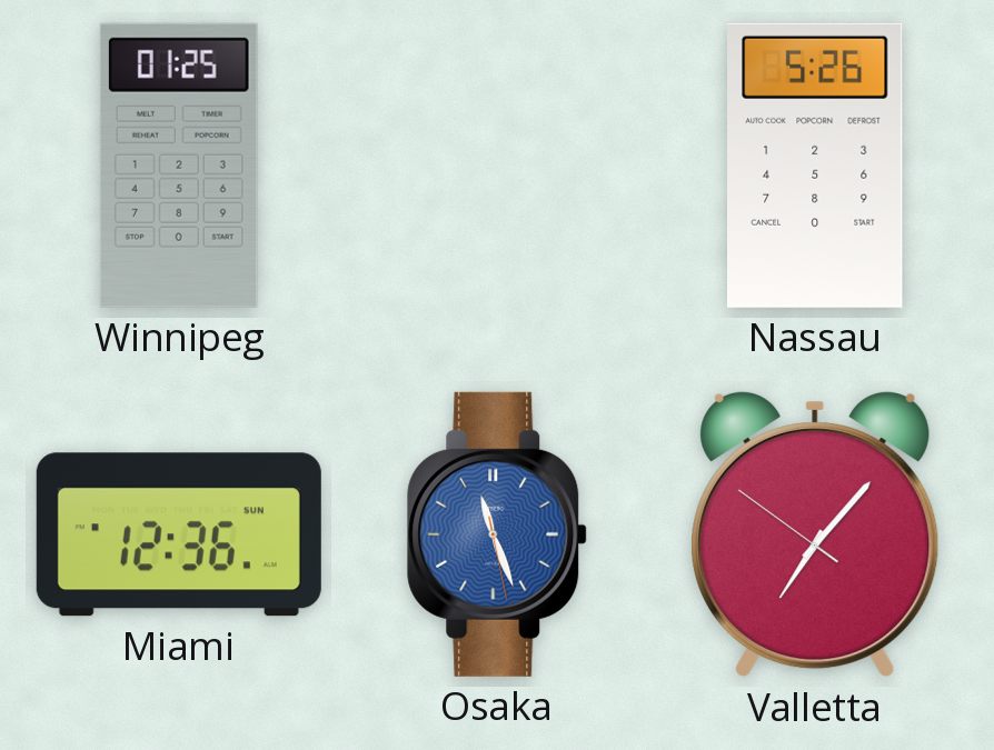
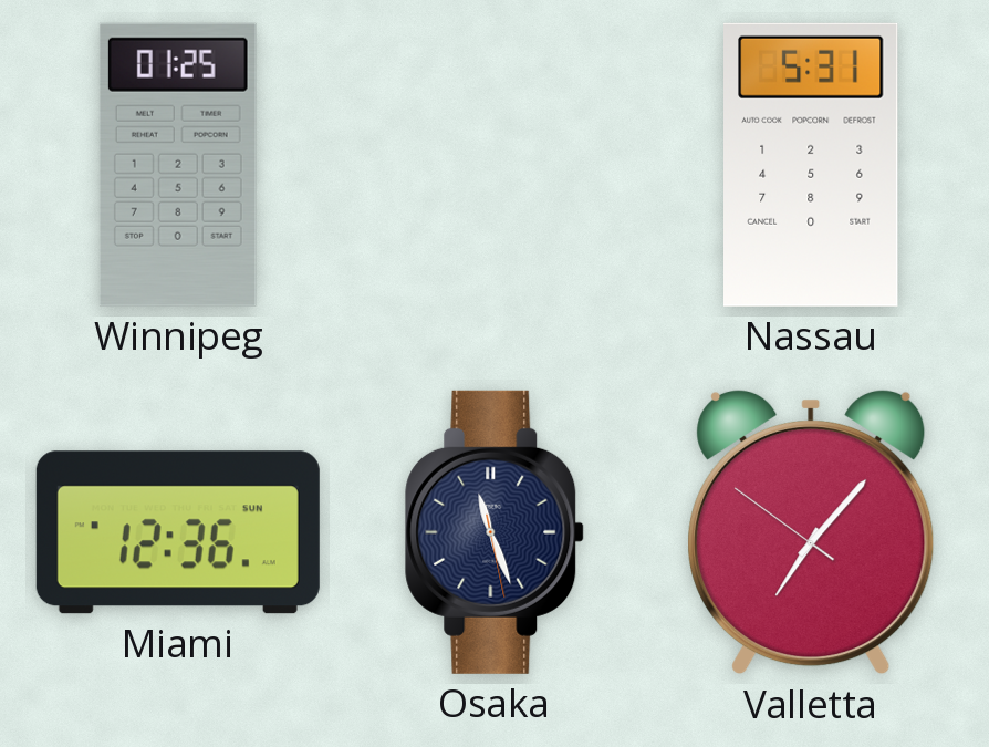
Nassau: 5:26 -> 5:31 (812, 165)
Osaka dial: blue -> navy (494, 532)
